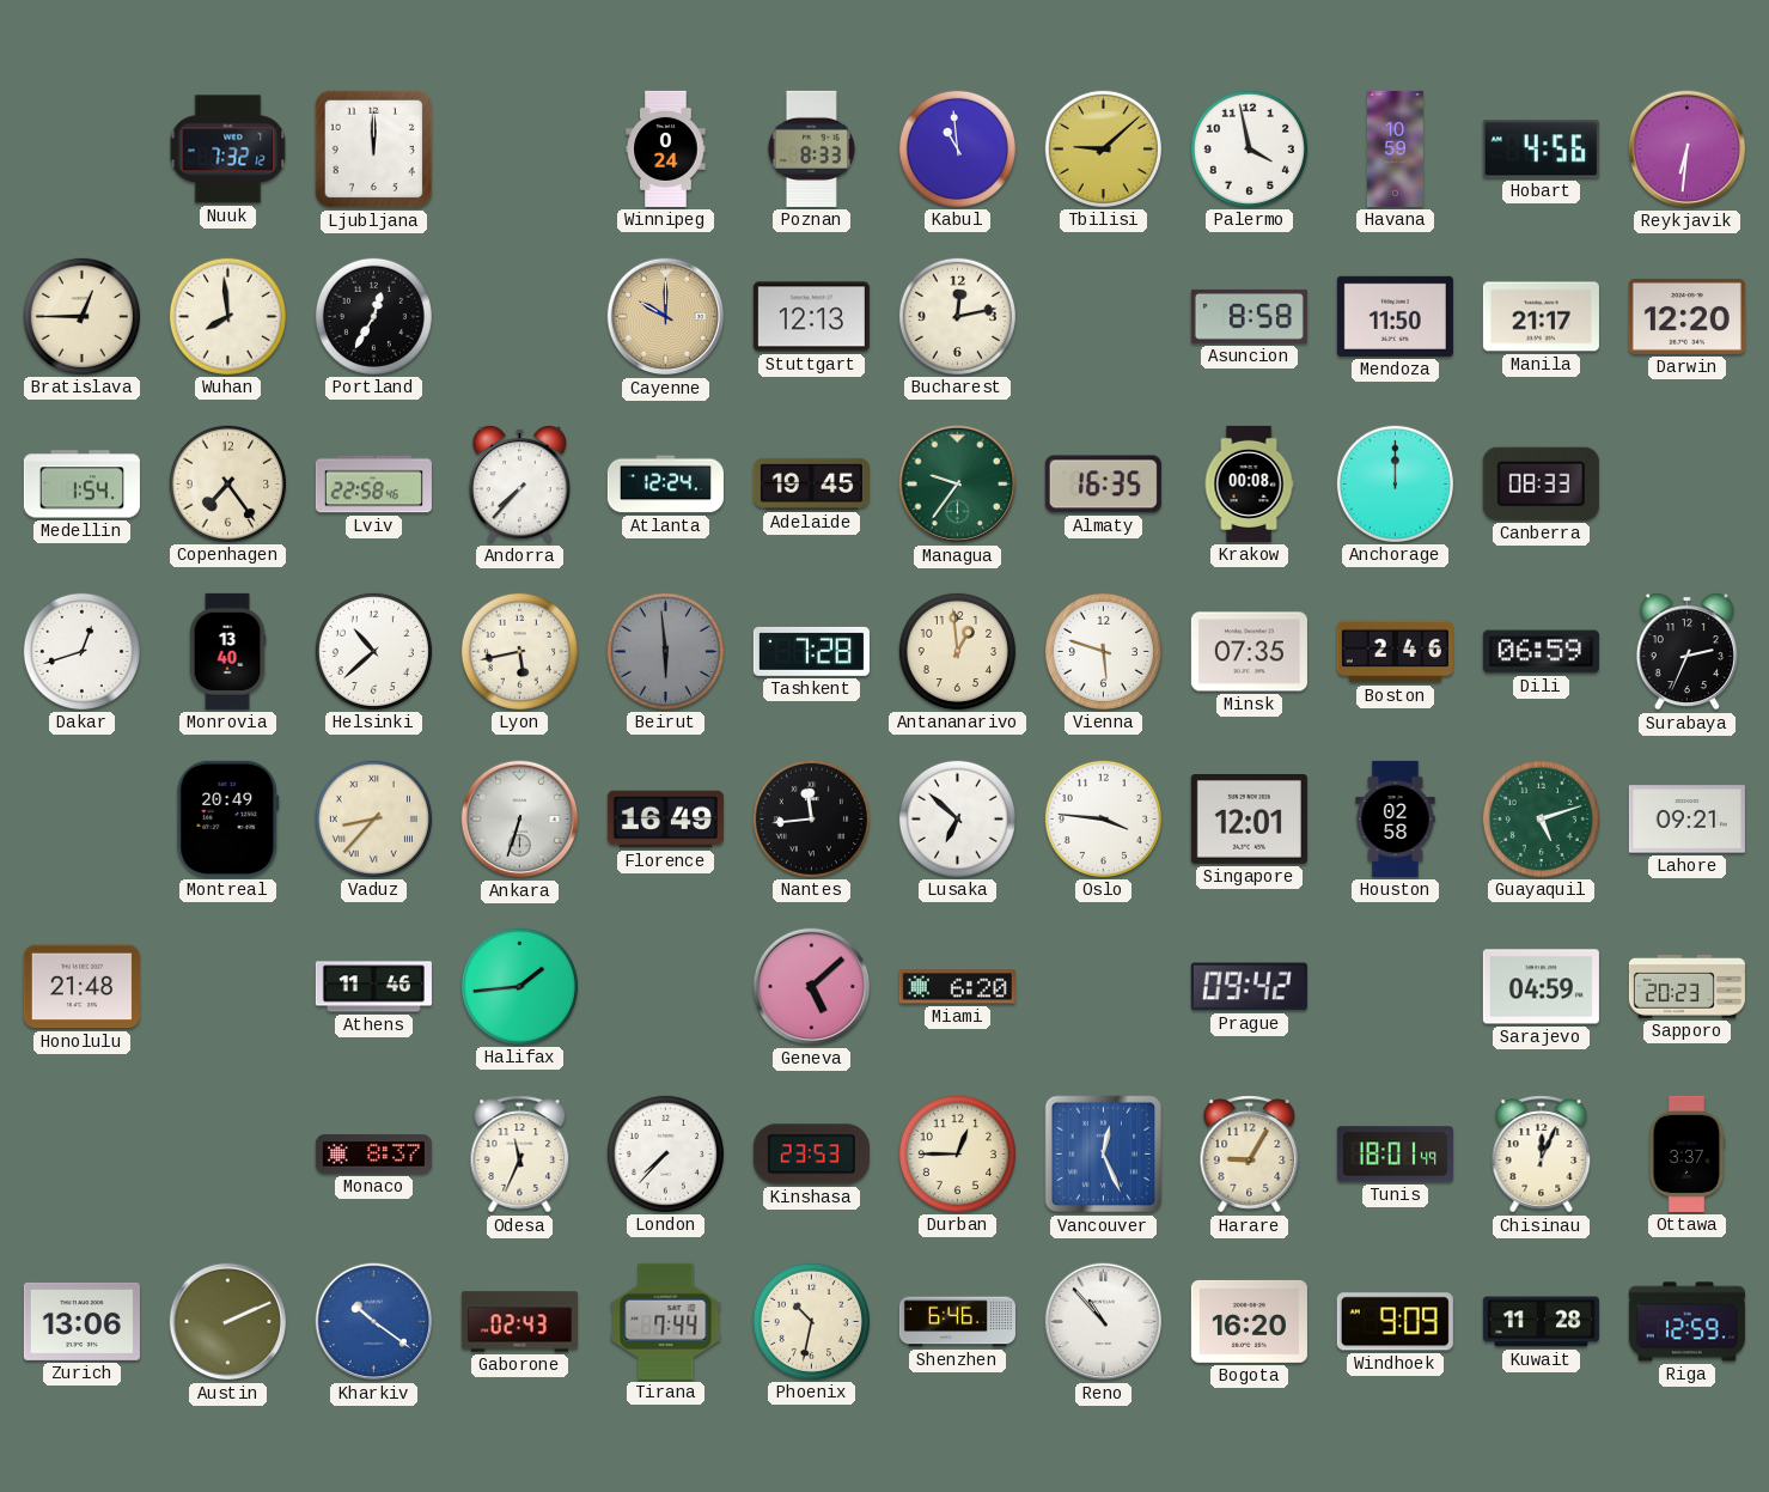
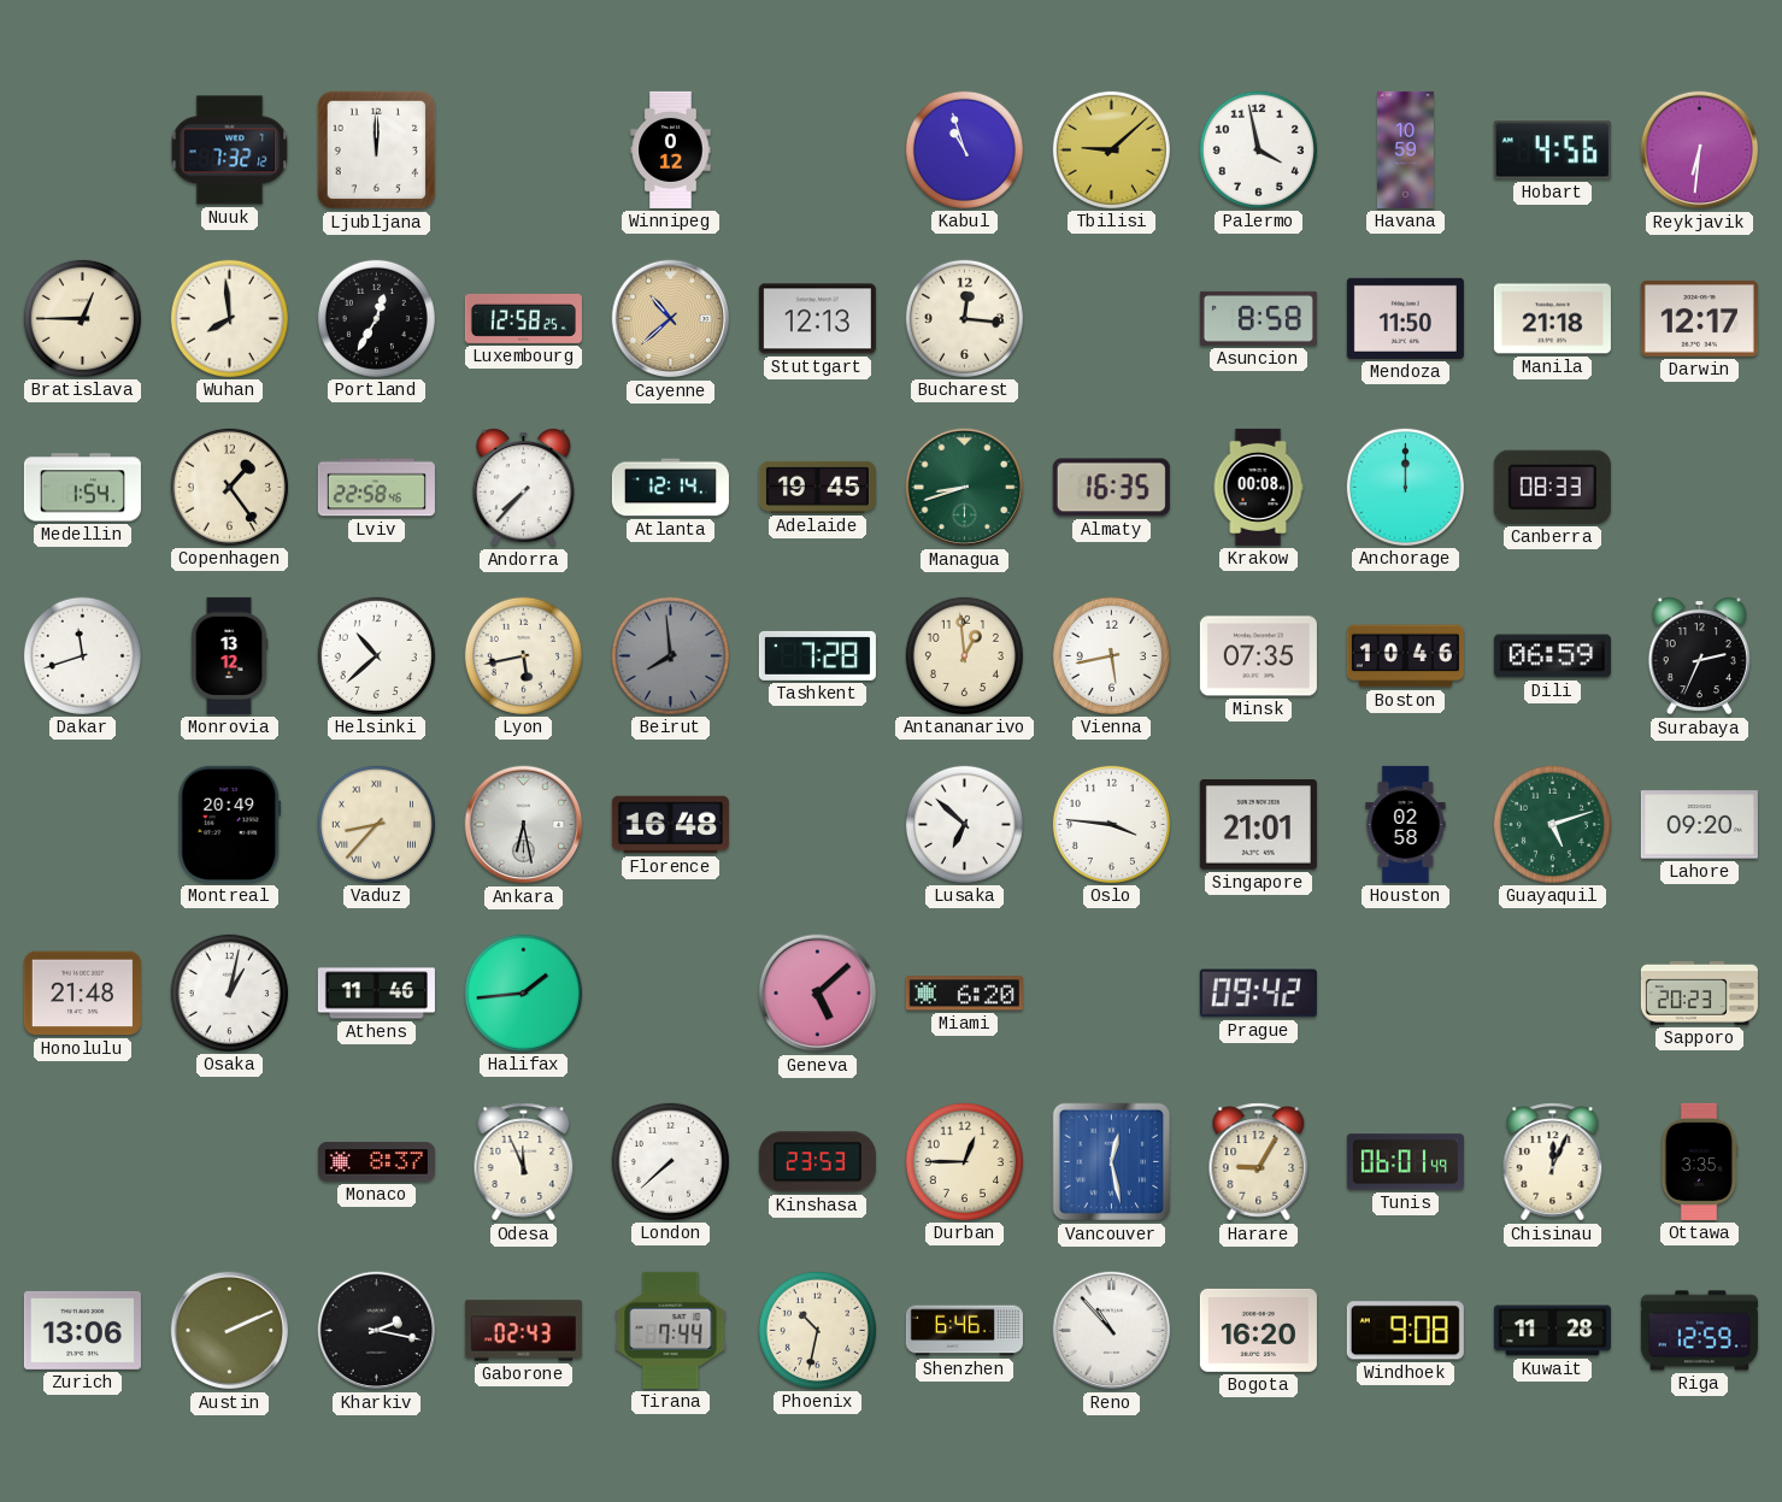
Winnipeg: 0:24 -> 0:12 (671, 149)
Poznan: 8:33 -> none (811, 148)
Kabul: 10:59 -> 10:57 (964, 149)
Luxembourg: none -> 12:58 (523, 318)
Cayenne: 10:00 -> 10:38 (671, 319)
Bucharest: 12:13 -> 12:16 (964, 318)
Manila: 21:17 -> 21:18 (1552, 319)
Darwin: 12:20 -> 12:17 (1699, 318)
Copenhagen: 7:24 -> 1:24 (229, 487)
Atlanta: 12:24 -> 12:14 (670, 488)
Managua: 9:36 -> 8:42 (965, 488)
Dakar: 12:42 -> 11:42 (82, 655)
Monrovia: 13:40 -> 13:12 (229, 655)
Beirut: 5:59 -> 7:59 (670, 655)
Vienna: 5:48 -> 5:43 (1111, 655)
Boston: 2:46 -> 10:46 (1405, 656)
Ankara: 6:33 -> 6:28 (524, 825)
Florence: 16:49 -> 16:48 (670, 825)
Nantes: 11:44 -> none (811, 818)
Singapore: 12:01 -> 21:01 (1258, 825)
Lahore: 09:21 -> 09:20 (1699, 825)
Osaka: none -> 1:02 (229, 993)
Sarajevo: 04:59 -> none (1541, 987)
Odesa: 11:34 -> 11:56 (524, 1162)
London: 7:37 -> 7:38 (670, 1161)
Vancouver: 12:26 -> 12:28 (1112, 1162)
Tunis: 18:01 -> 06:01 (1405, 1162)
Ottawa: 3:37 -> 3:35 (1699, 1161)
Kharkiv: 10:21 -> 2:17 (377, 1331)
Kharkiv dial: blue -> black (377, 1331)
Windhoek: 9:09 -> 9:08 (1405, 1331)
